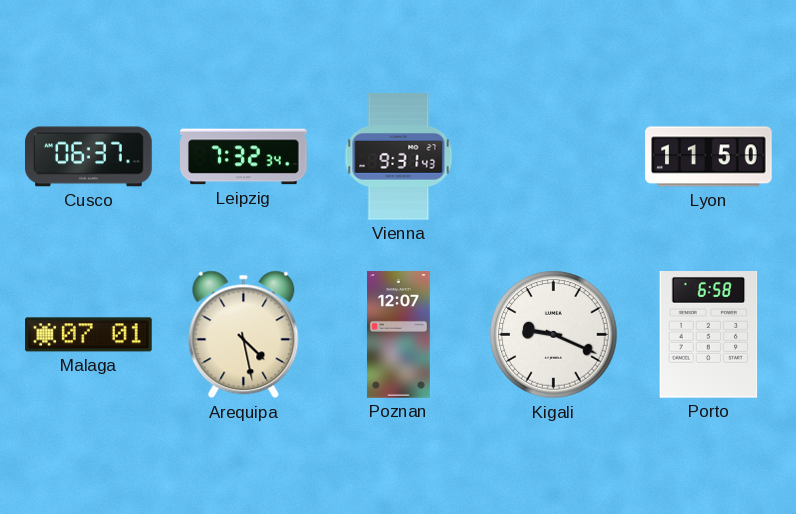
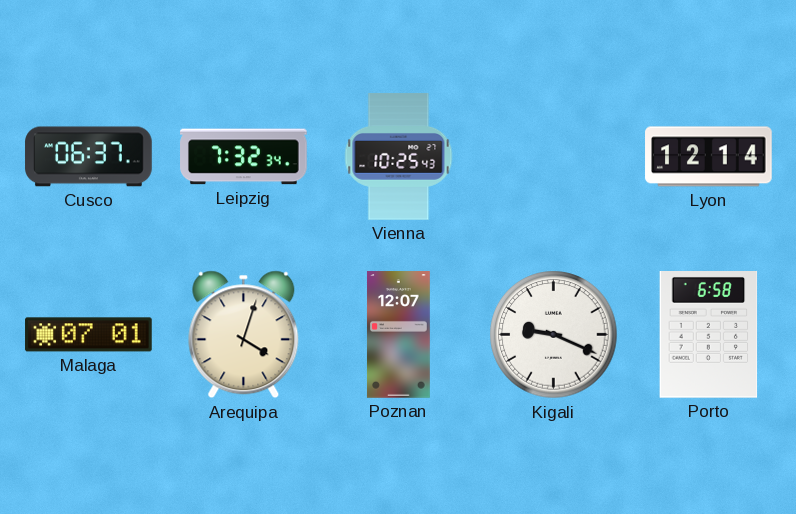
Vienna: 9:31 -> 10:25 (399, 157)
Lyon: 11:50 -> 12:14 (709, 157)
Arequipa: 4:28 -> 4:03 (244, 335)
